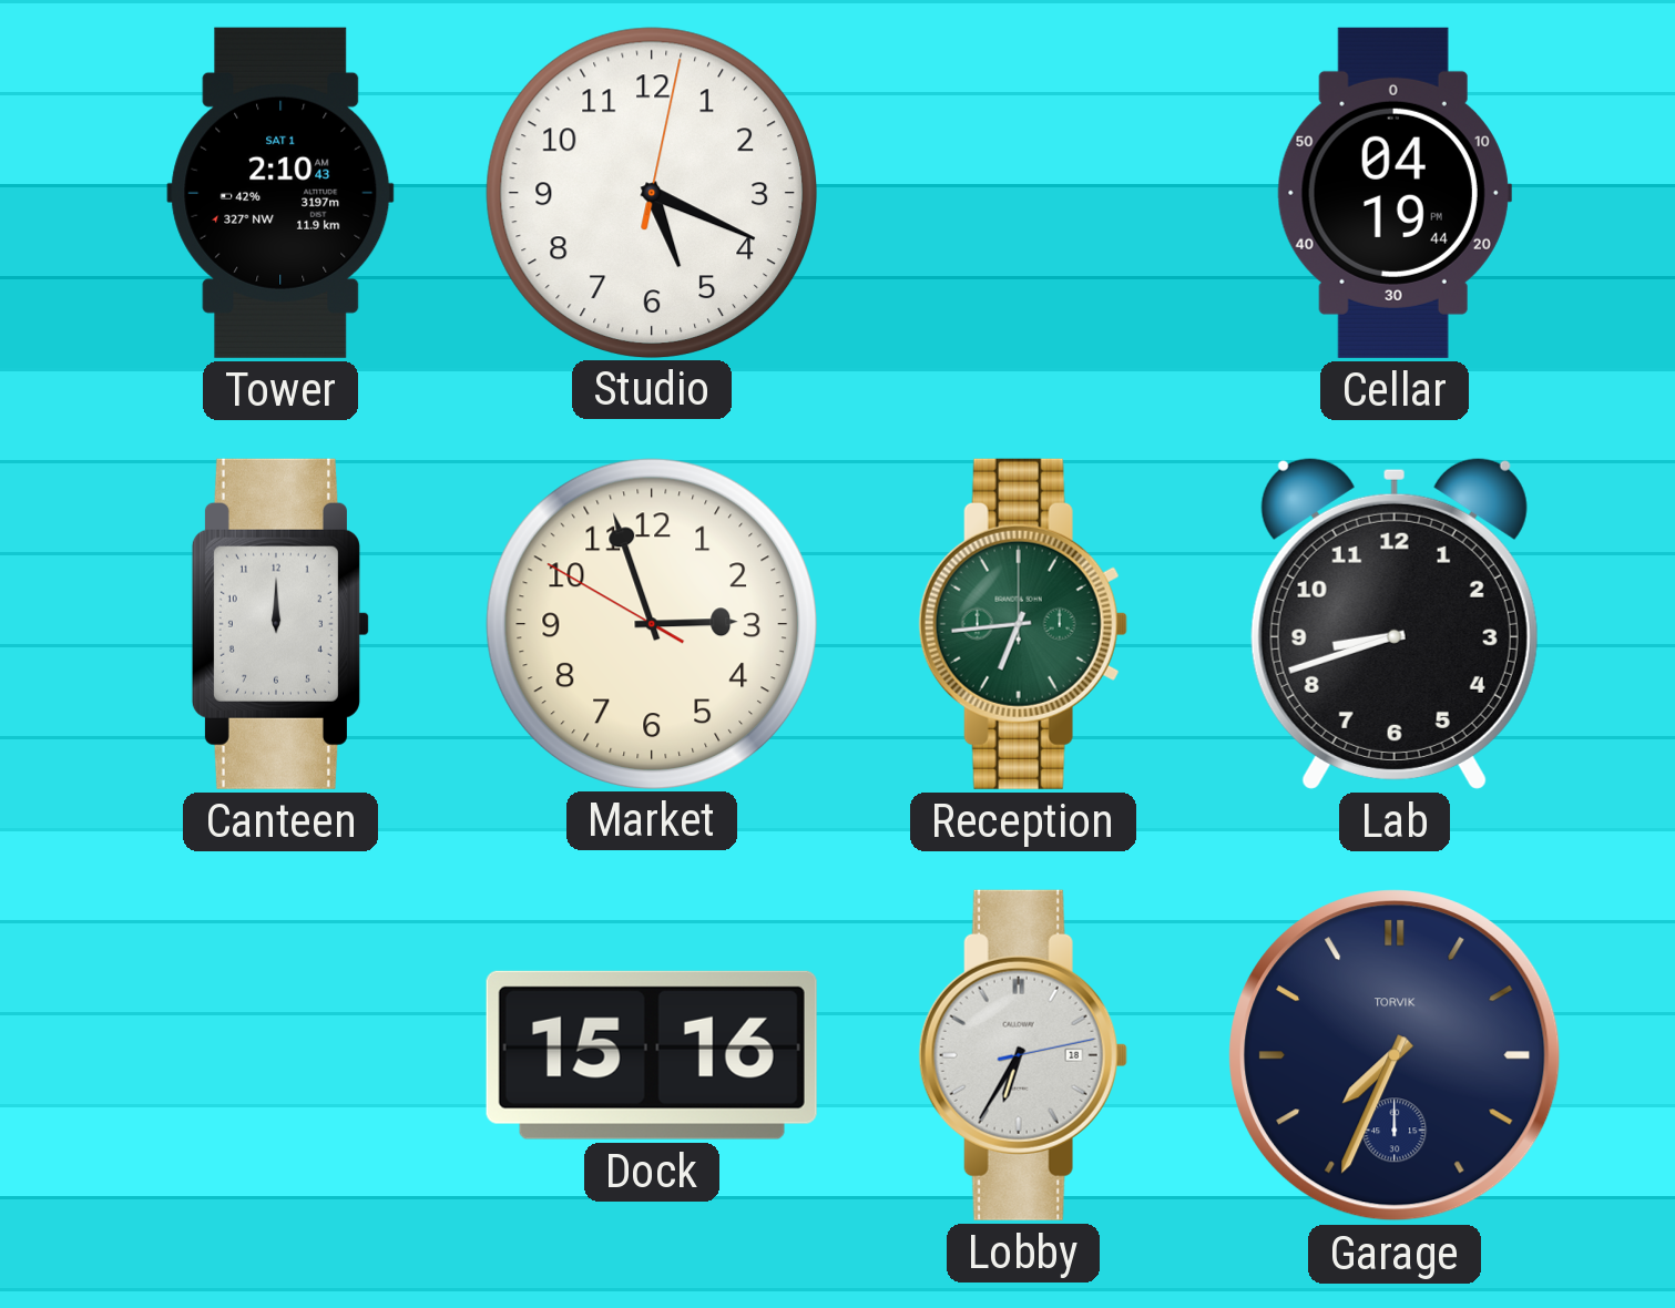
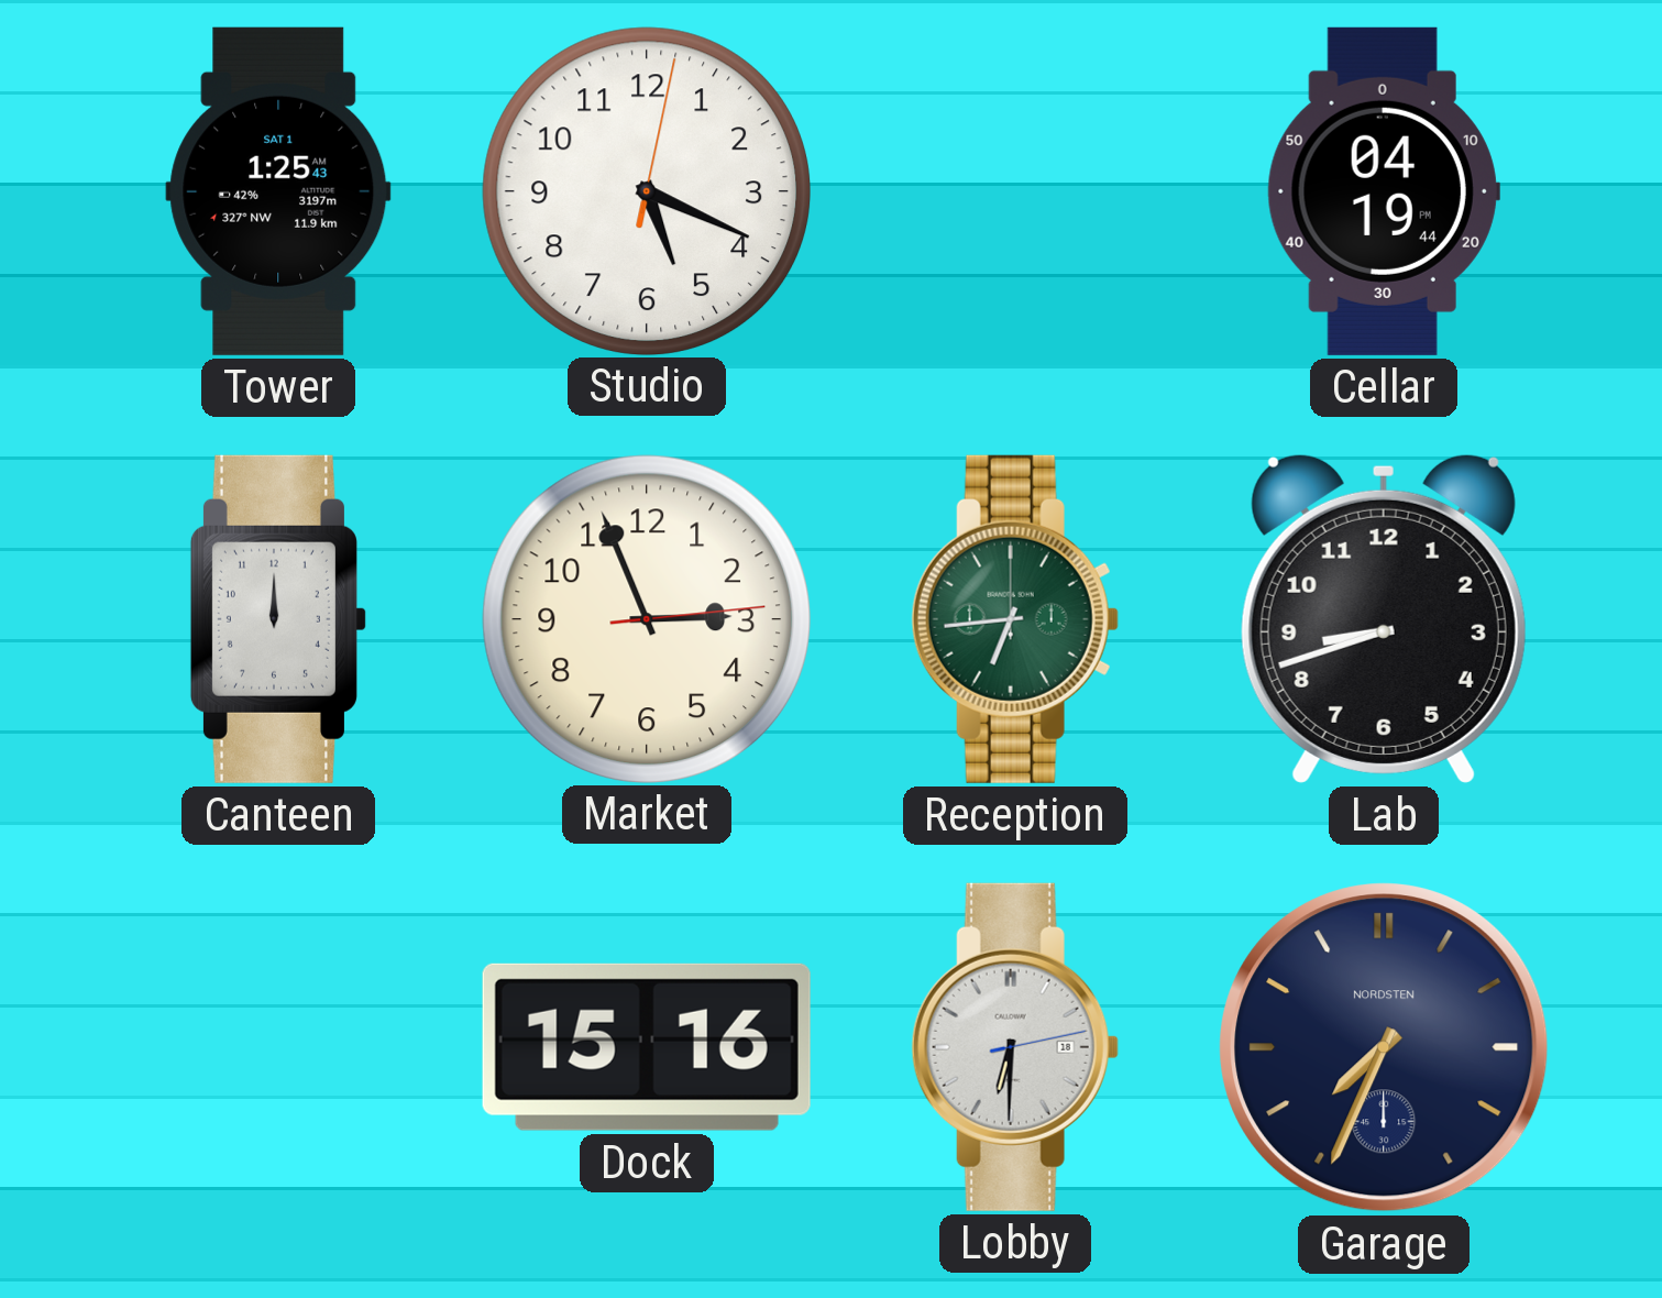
Tower: 2:10 -> 1:25 (278, 191)
Market: 2:56:50 -> 2:56:14 (646, 618)
Lobby: 6:35 -> 6:30 (1015, 1047)
Garage brand: TORVIK -> NORDSTEN (1384, 1047)
